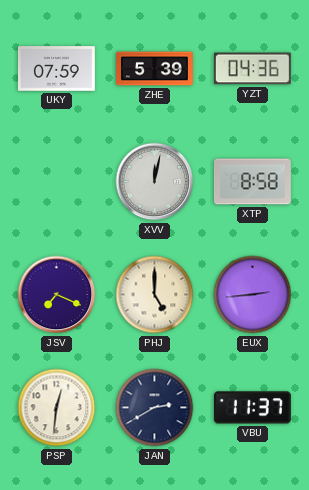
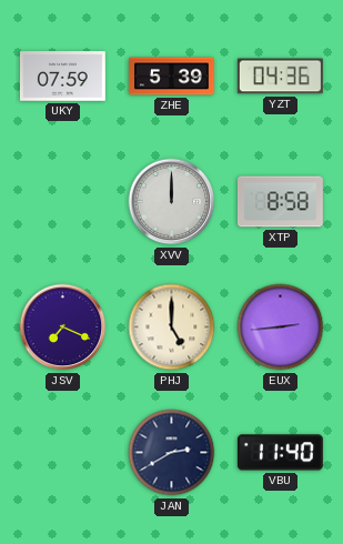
XVV: 12:02 -> 12:00 (172, 202)
PSP: 12:31 -> none (57, 408)
VBU: 11:37 -> 11:40 (280, 453)
